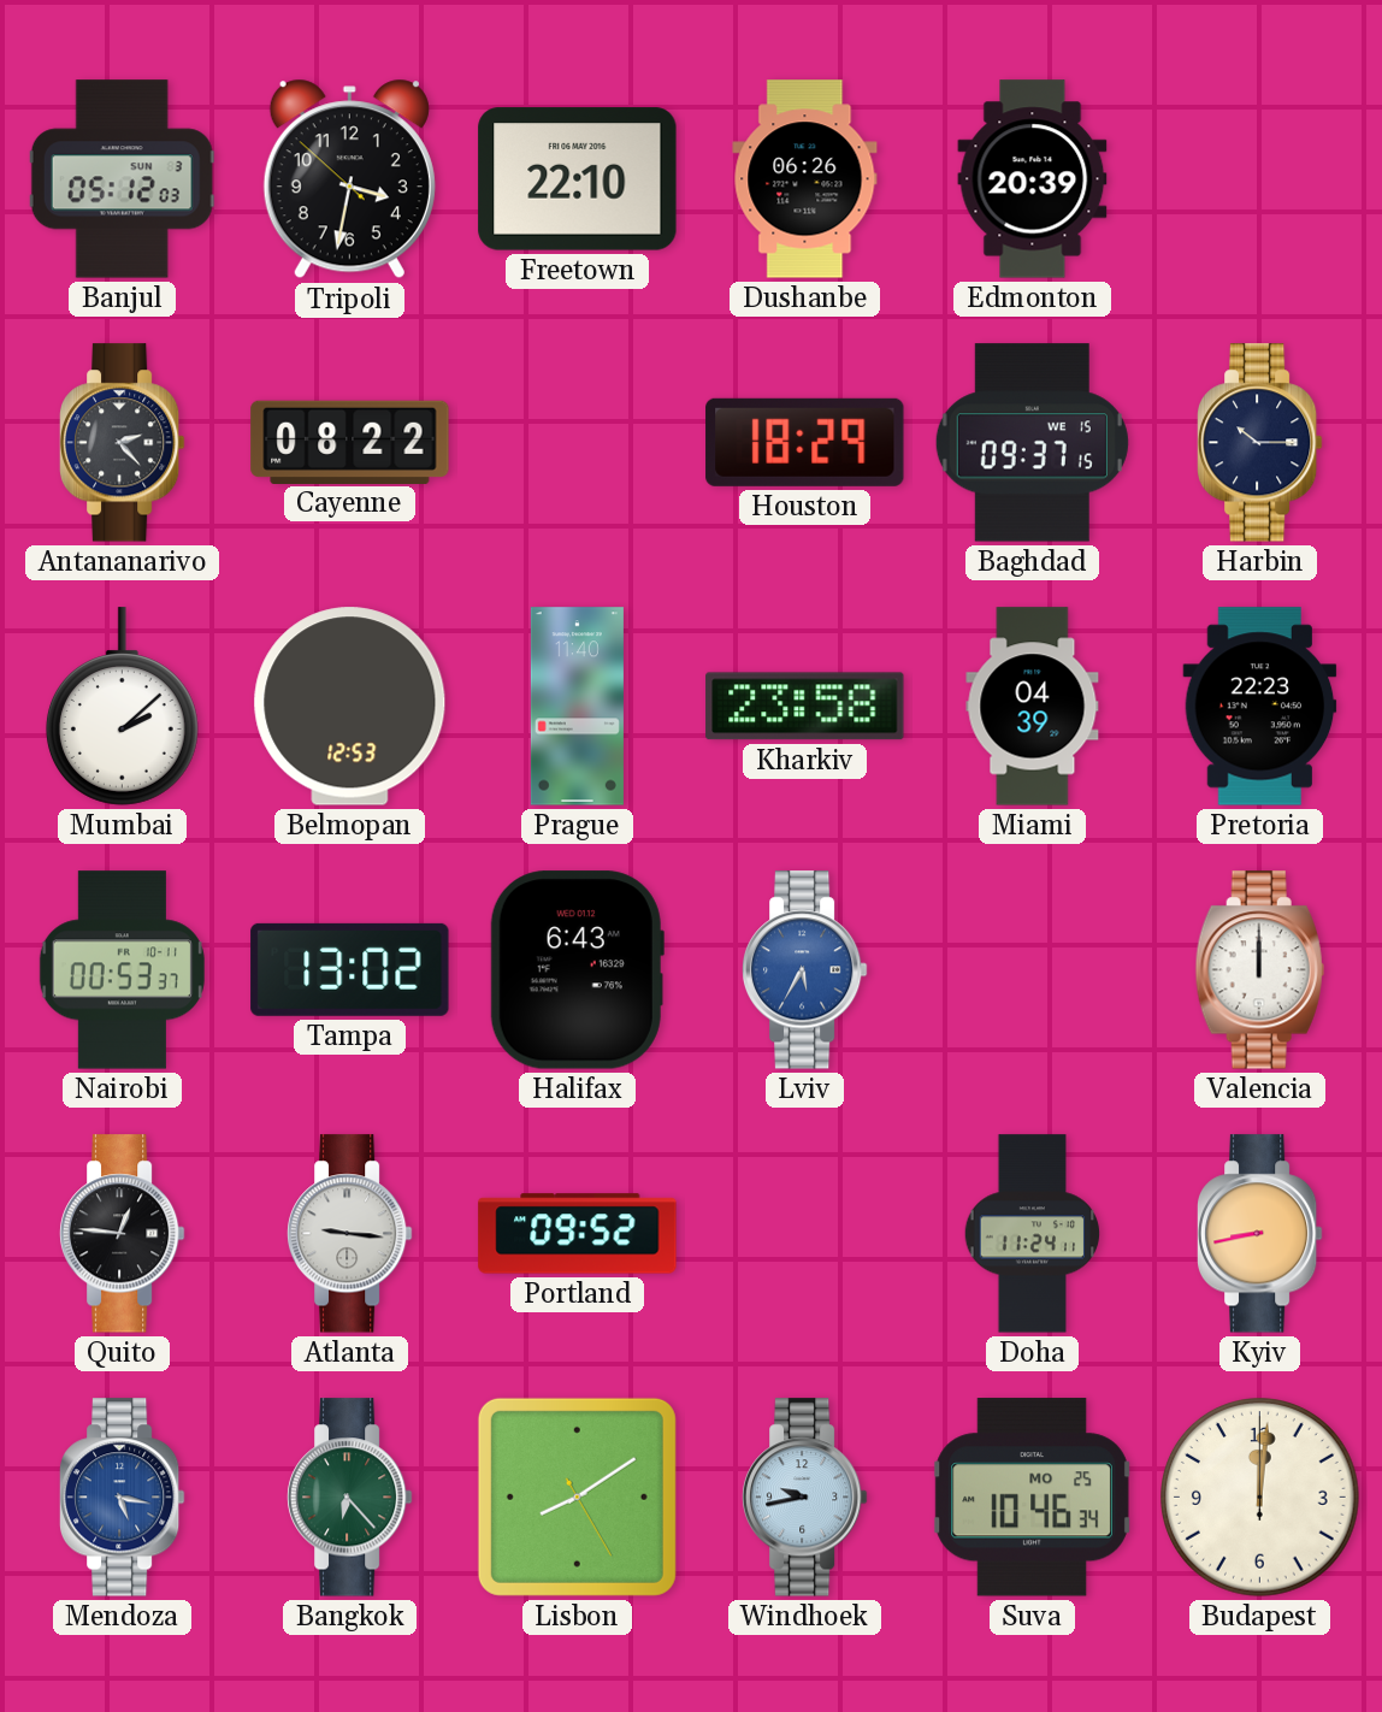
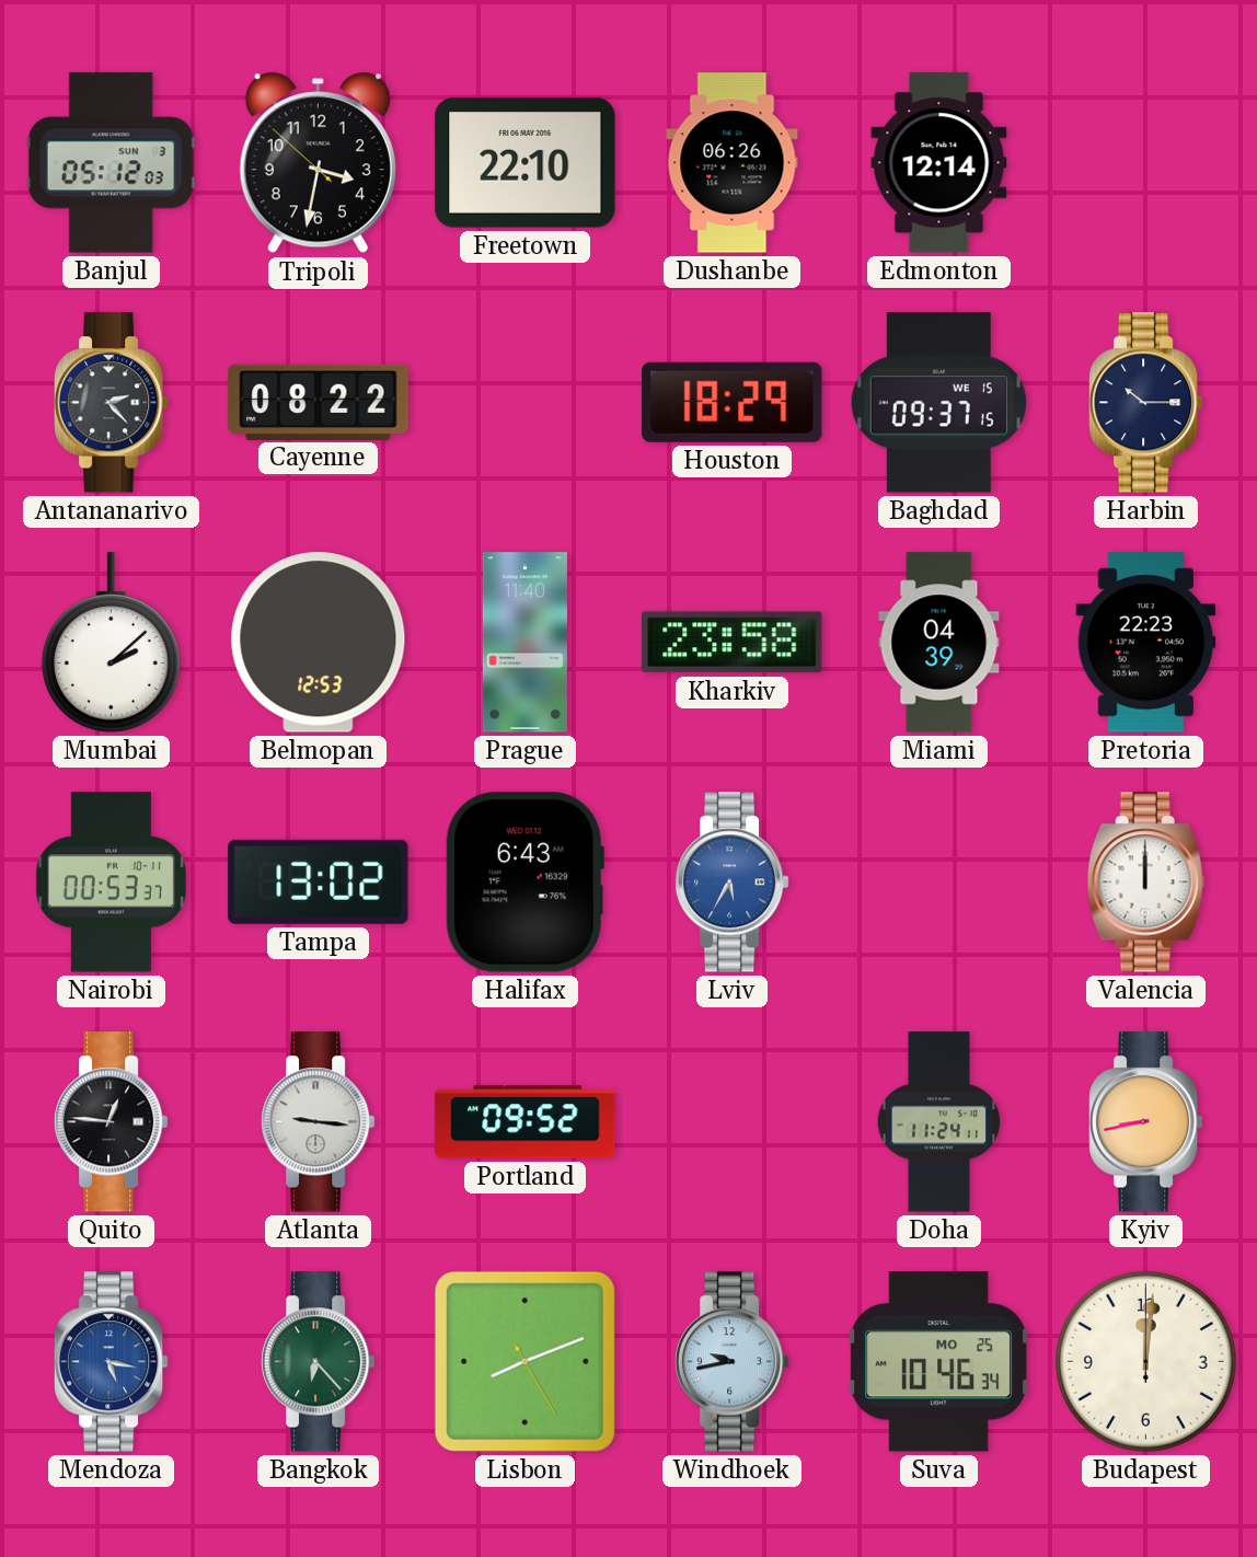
Edmonton: 20:39 -> 12:14 (939, 163)
Lisbon: 8:09 -> 8:11 (524, 1361)
